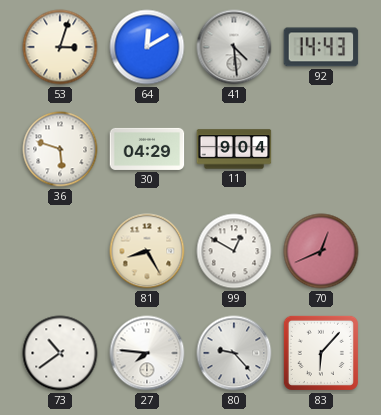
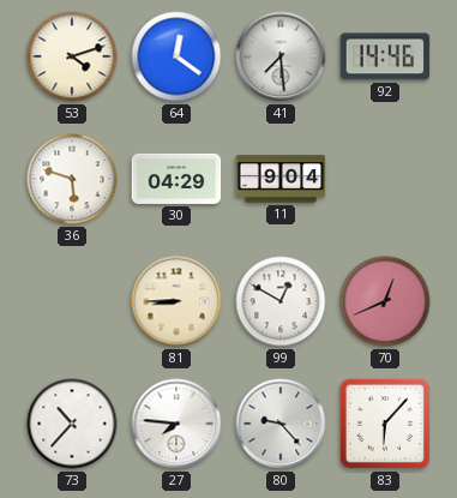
53: 3:03 -> 4:12 (72, 56)
64: 12:10 -> 12:21 (176, 56)
41: 4:29 -> 7:29 (281, 56)
92: 14:43 -> 14:46 (385, 56)
81: 8:25 -> 8:45 (176, 301)
73: 10:39 -> 10:37 (72, 424)
